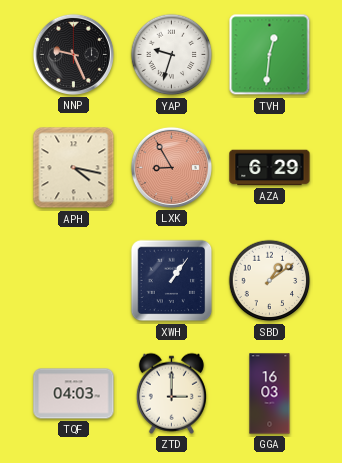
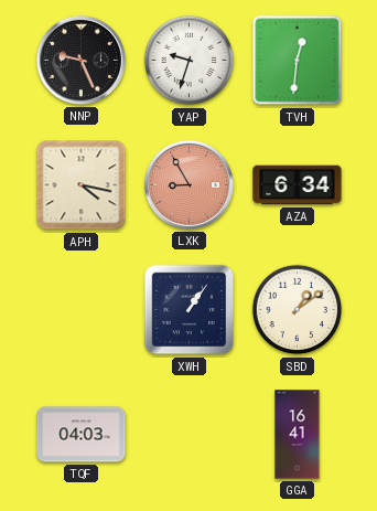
AZA: 6:29 -> 6:34 (298, 185)
ZTD: 3:00 -> none (171, 393)
GGA: 16:03 -> 16:41 (298, 435)
